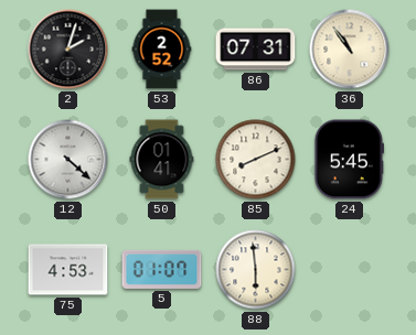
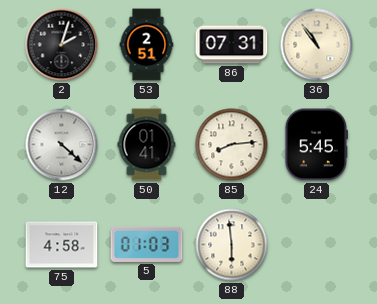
53: 2:52 -> 2:51 (147, 45)
85: 8:11 -> 8:14 (232, 145)
75: 4:53 -> 4:58 (62, 245)
5: 01:07 -> 01:03 (147, 244)
